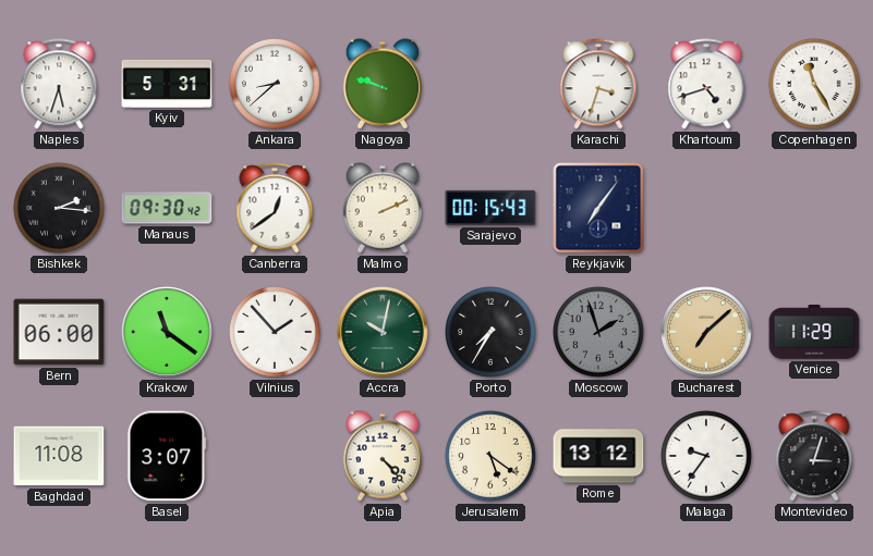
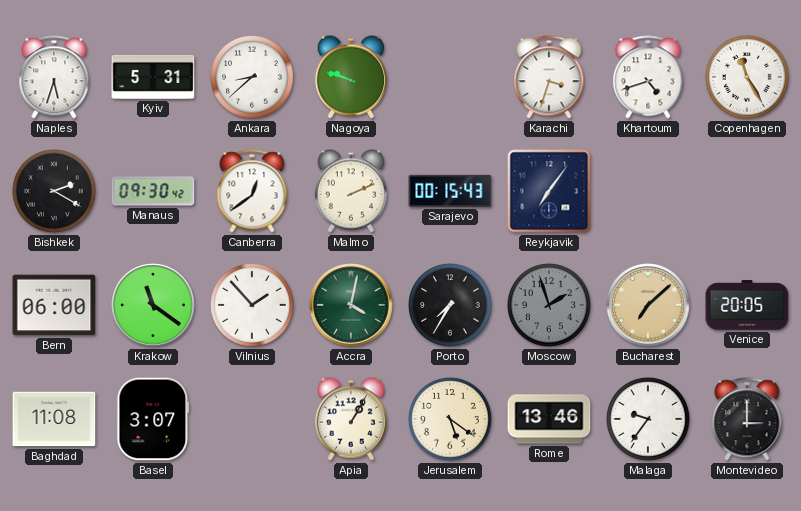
Bishkek: 2:16 -> 2:20 (55, 192)
Accra: 10:02 -> 4:02 (351, 305)
Venice: 11:29 -> 20:05 (747, 305)
Apia: 4:23 -> 1:05 (351, 419)
Rome: 13:12 -> 13:46 (549, 419)
Montevideo: 3:03 -> 3:00 (747, 419)
